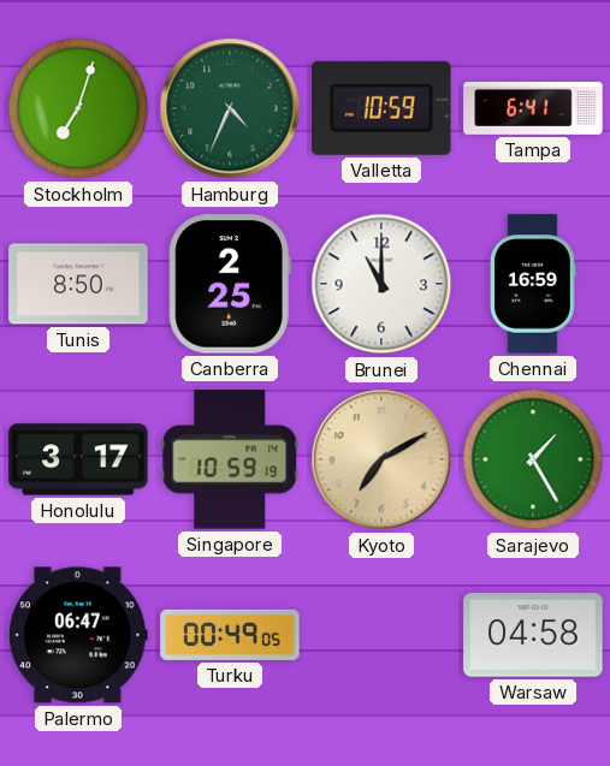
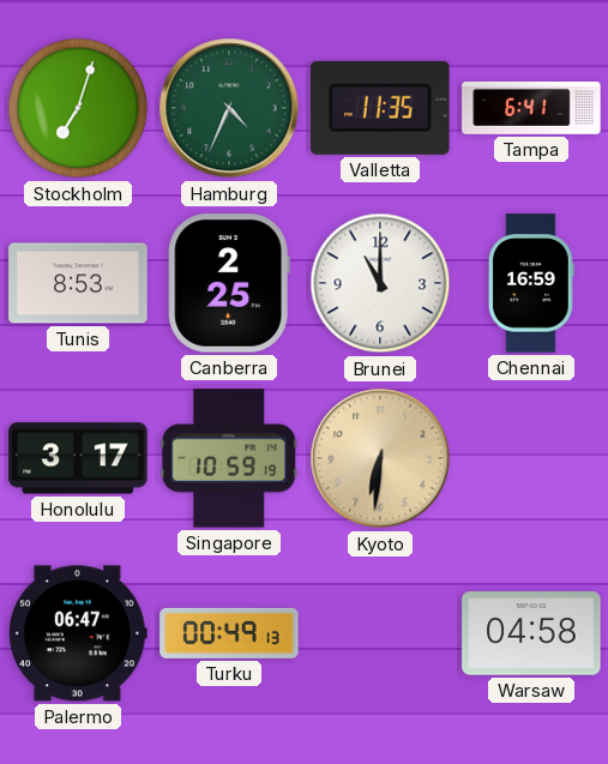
Valletta: 10:59 -> 11:35 (380, 108)
Tunis: 8:50 -> 8:53 (78, 283)
Kyoto: 7:10 -> 6:31 (380, 458)
Sarajevo: 1:25 -> none (533, 459)
Turku: 00:49:05 -> 00:49:13 (229, 633)
